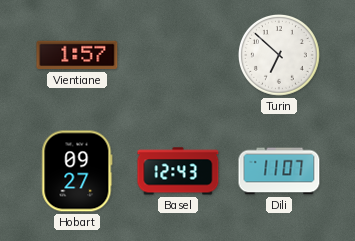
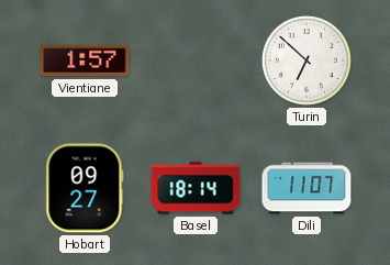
Basel: 12:43 -> 18:14 (196, 188)
